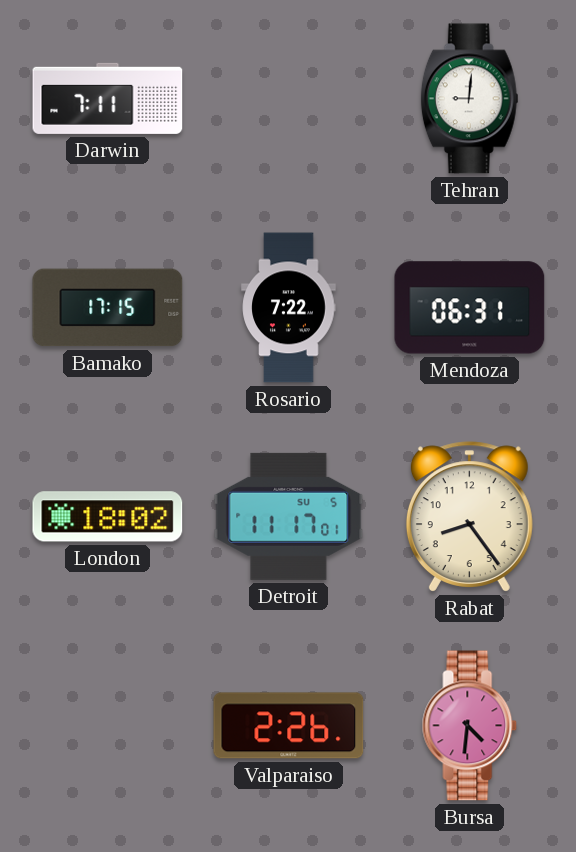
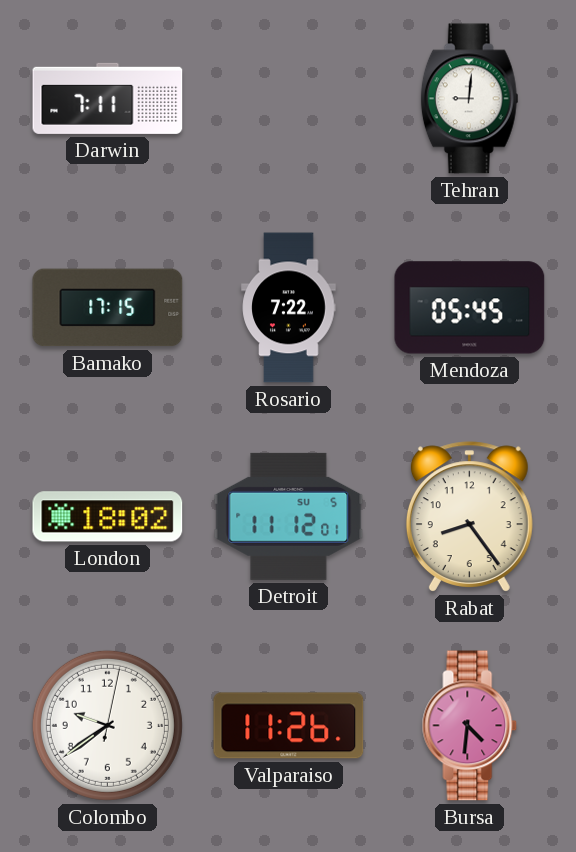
Mendoza: 06:31 -> 05:45 (470, 308)
Detroit: 11:17 -> 11:12 (289, 516)
Colombo: none -> 9:39 (107, 725)
Valparaiso: 2:26 -> 11:26 (289, 726)
